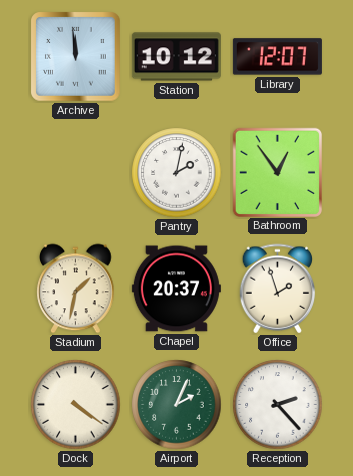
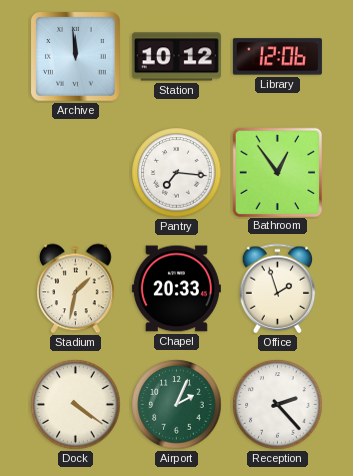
Library: 12:07 -> 12:06 (277, 57)
Pantry: 2:02 -> 7:16 (177, 173)
Chapel: 20:37 -> 20:33 (176, 289)
